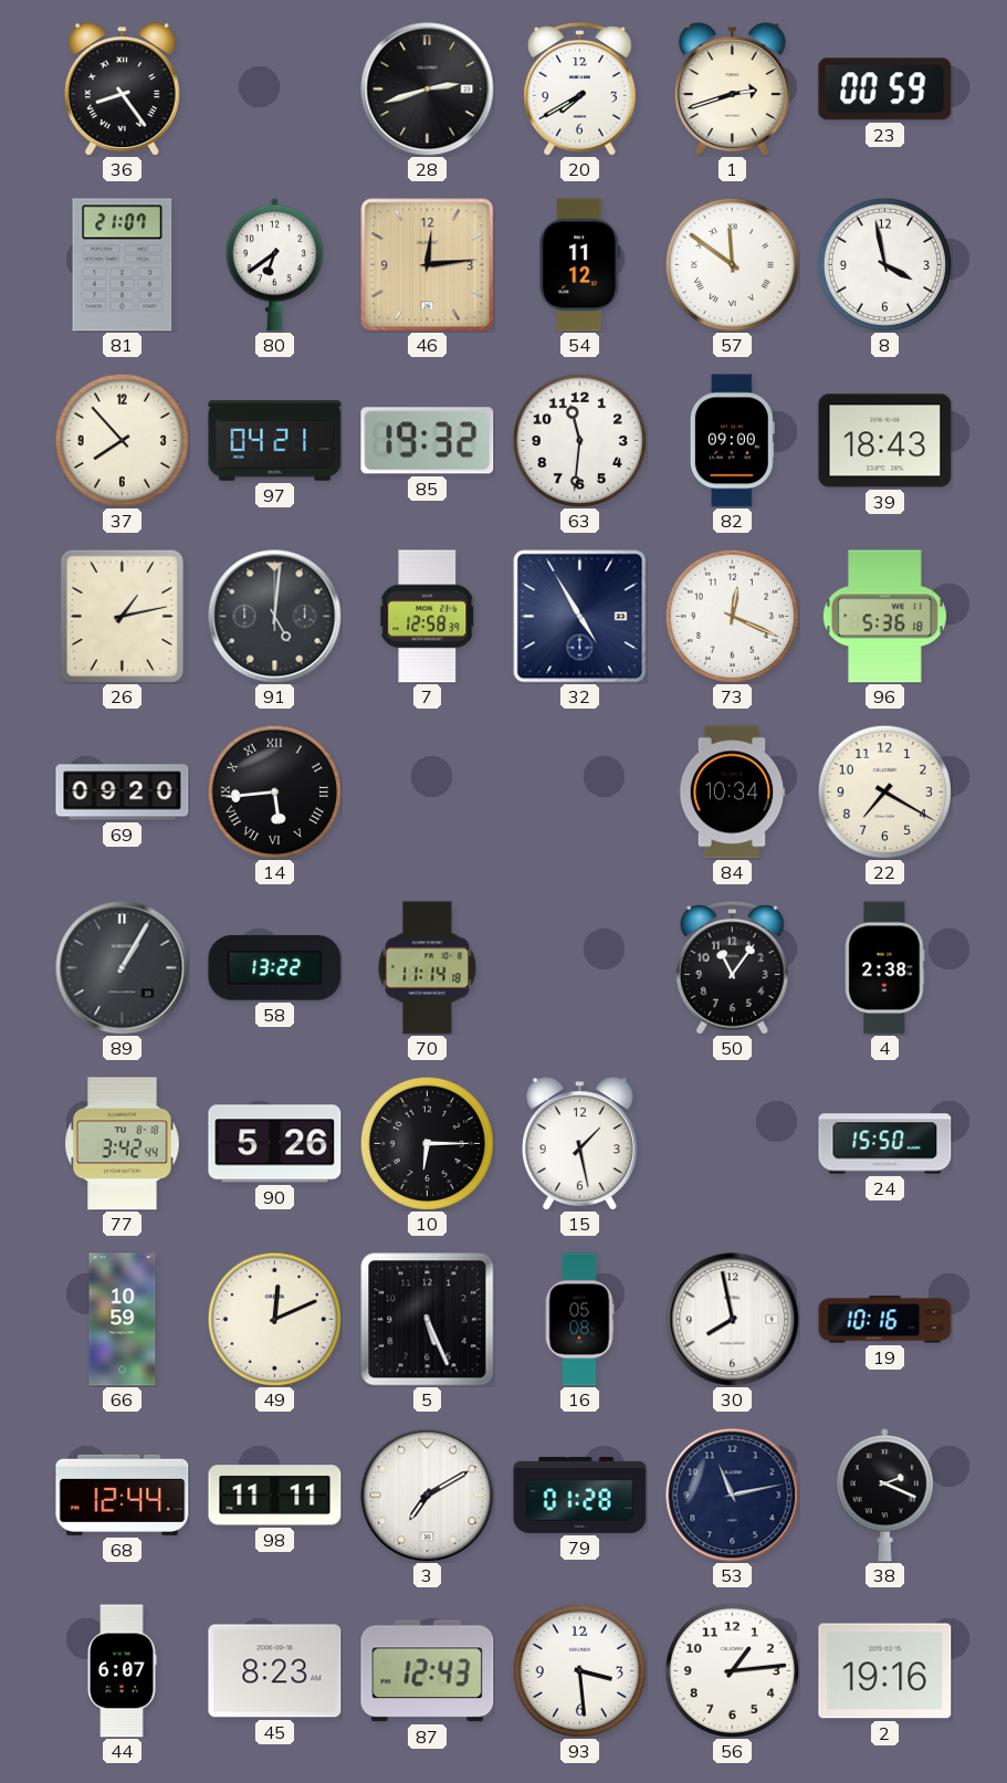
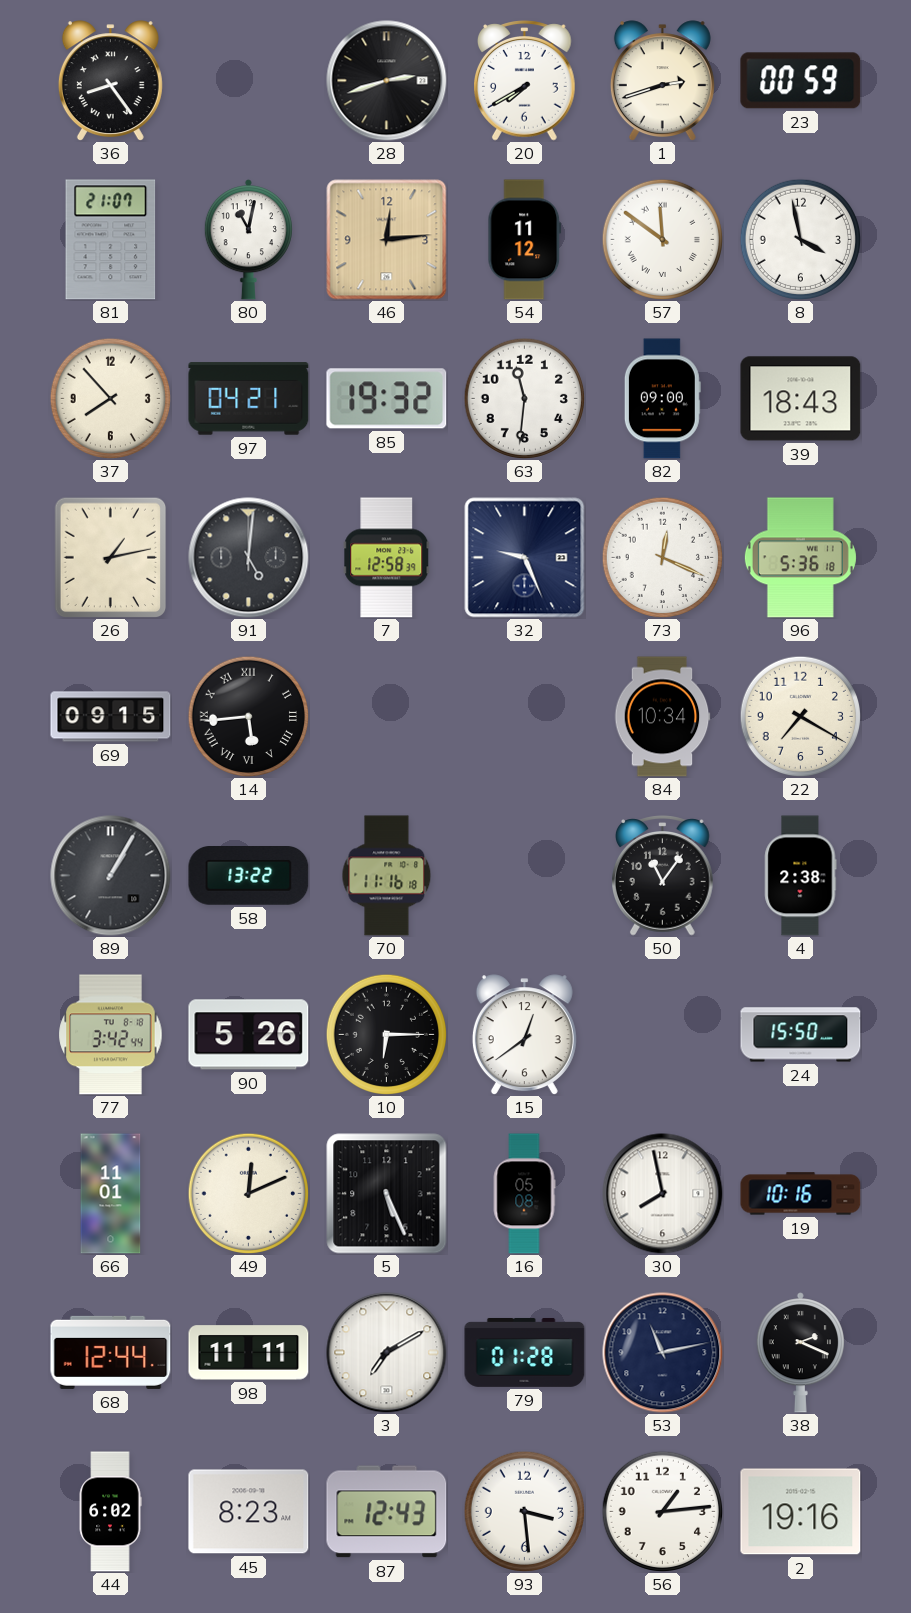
80: 6:39 -> 11:02 (248, 240)
32: 4:55 -> 9:26 (525, 558)
69: 09:20 -> 09:15 (111, 717)
70: 11:14 -> 11:16 (387, 876)
15: 1:28 -> 12:39 (524, 1035)
66: 10:59 -> 11:01 (111, 1194)
44: 6:07 -> 6:02 (110, 1512)
